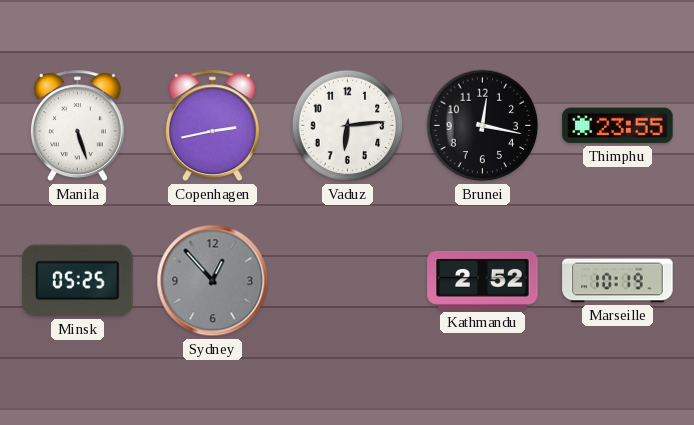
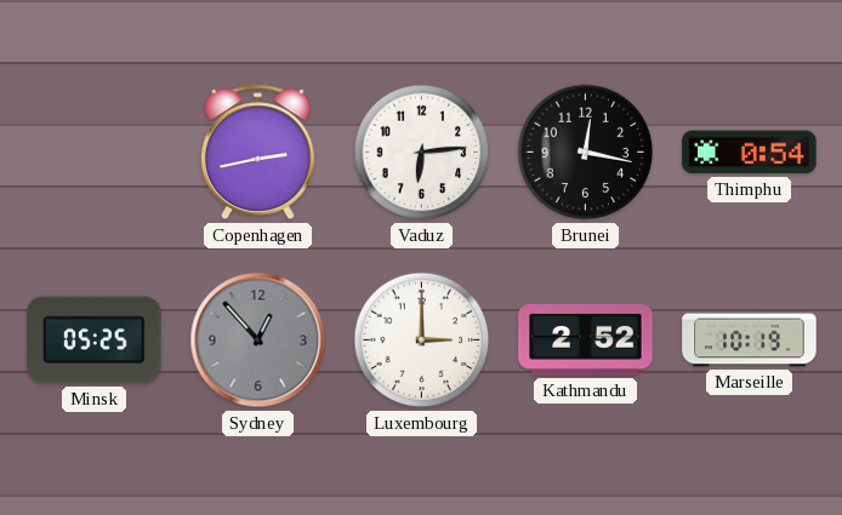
Manila: 5:27 -> none (77, 126)
Thimphu: 23:55 -> 0:54 (750, 153)
Luxembourg: none -> 3:00 (422, 341)
